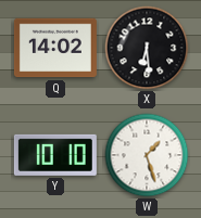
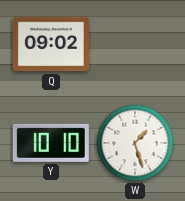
Q: 14:02 -> 09:02 (51, 44)
X: 6:29 -> none (147, 48)
